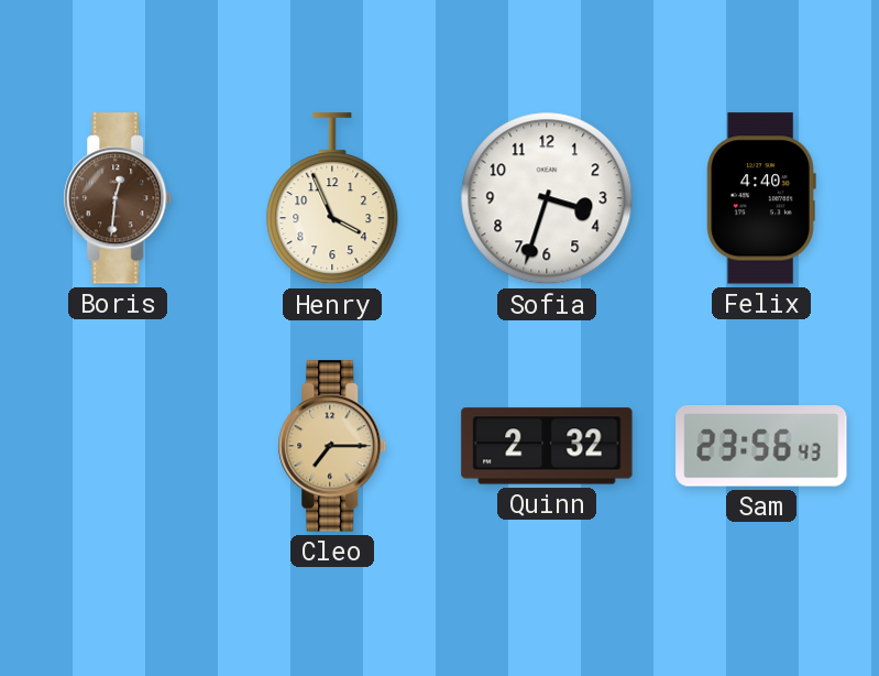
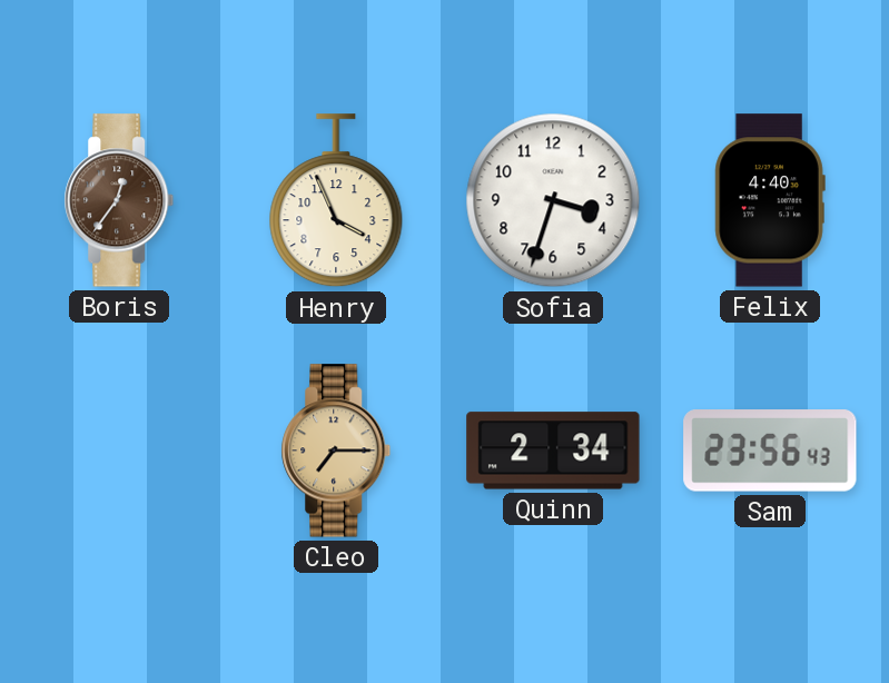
Boris: 12:31 -> 12:36 (119, 200)
Quinn: 2:32 -> 2:34 (553, 451)
